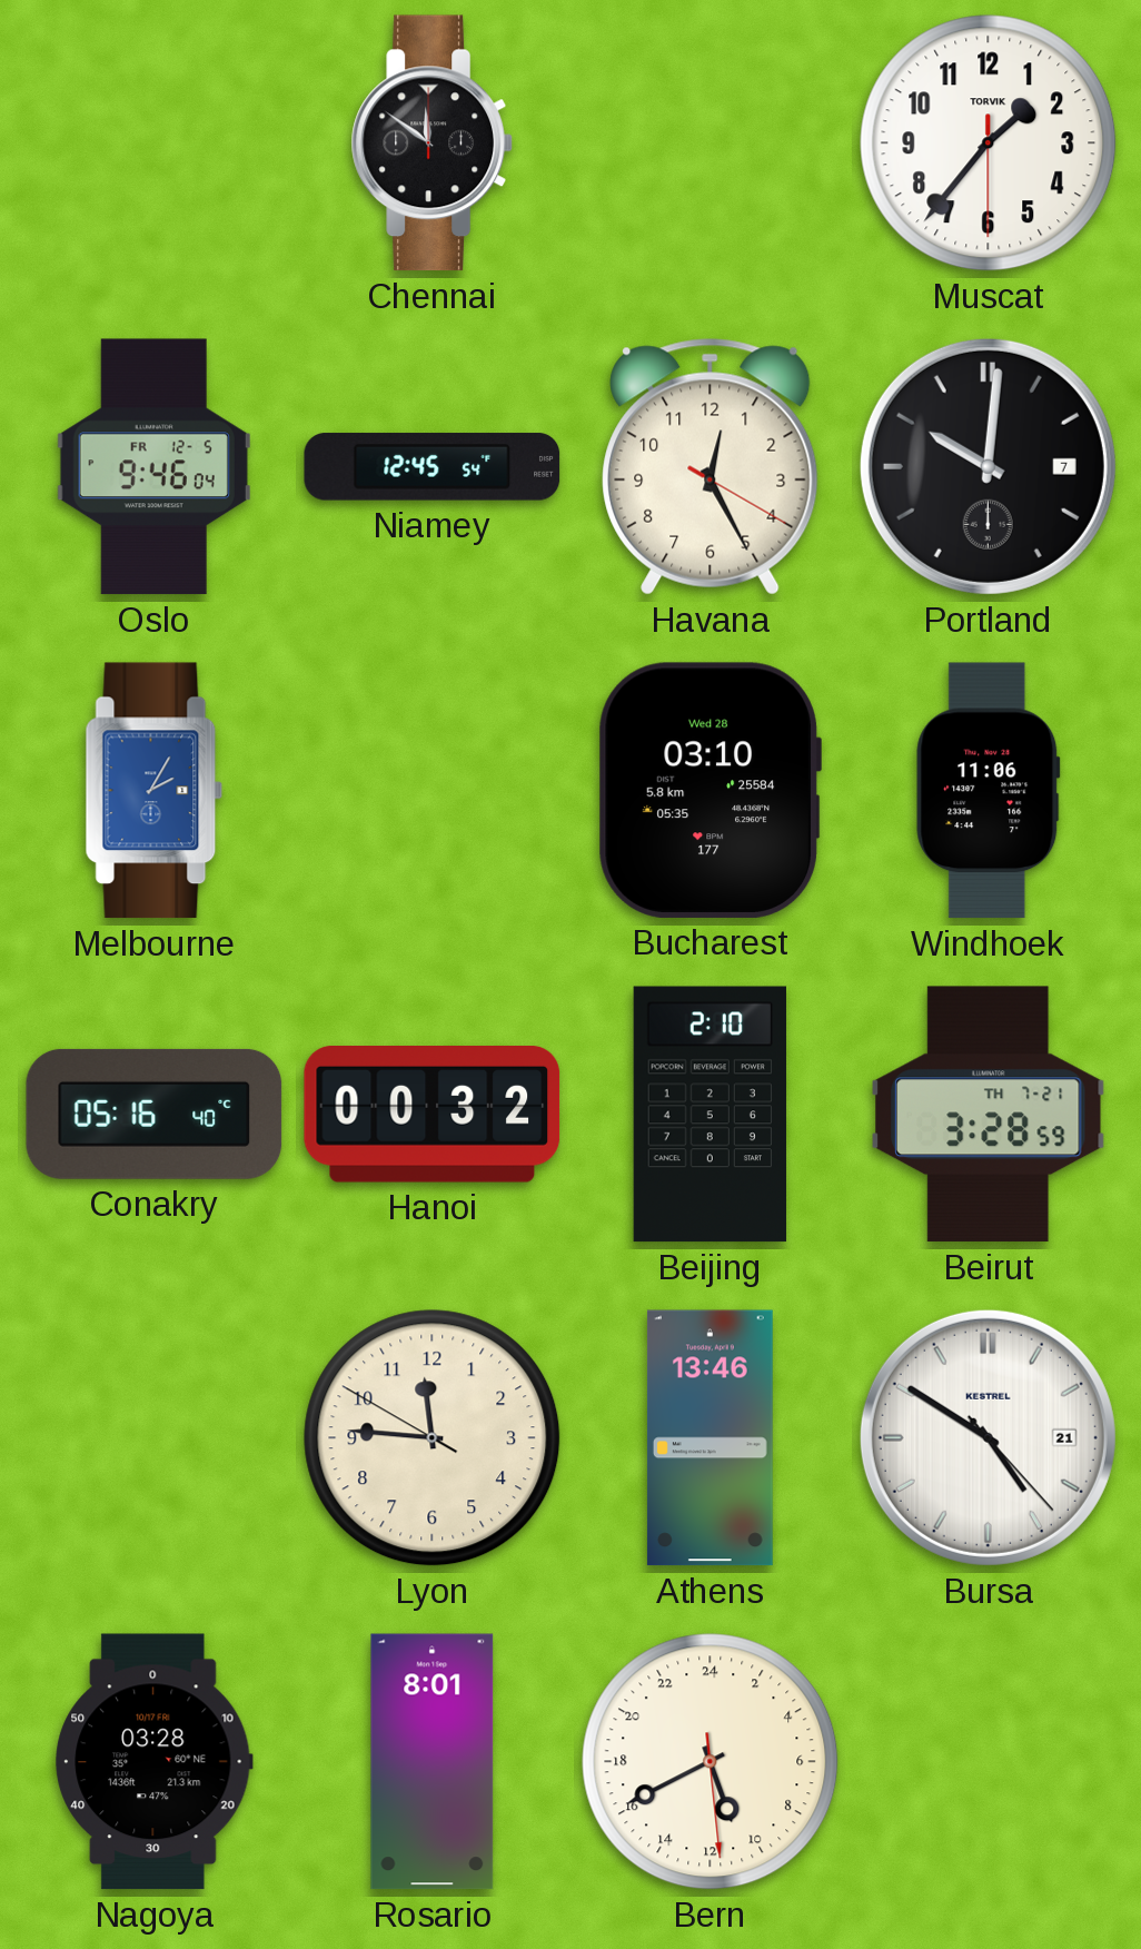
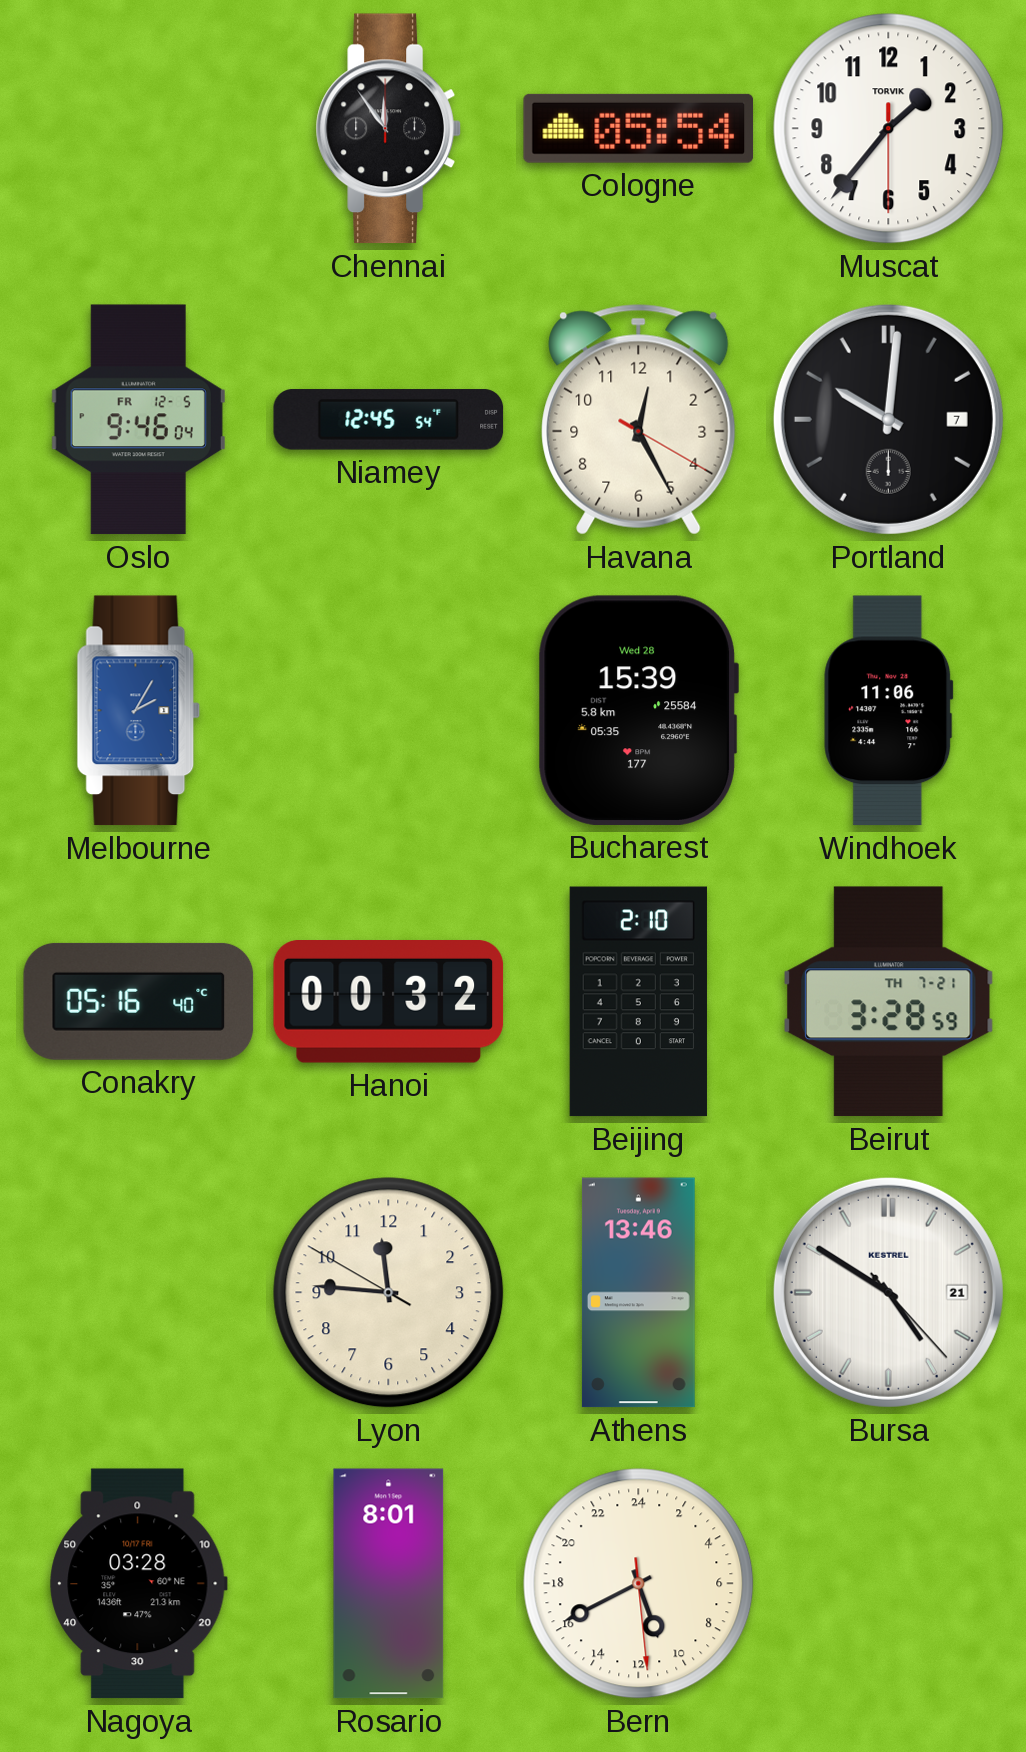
Chennai: 11:51 -> 11:54 (388, 129)
Cologne: none -> 05:54 (639, 128)
Bucharest: 03:10 -> 15:39 (638, 710)
